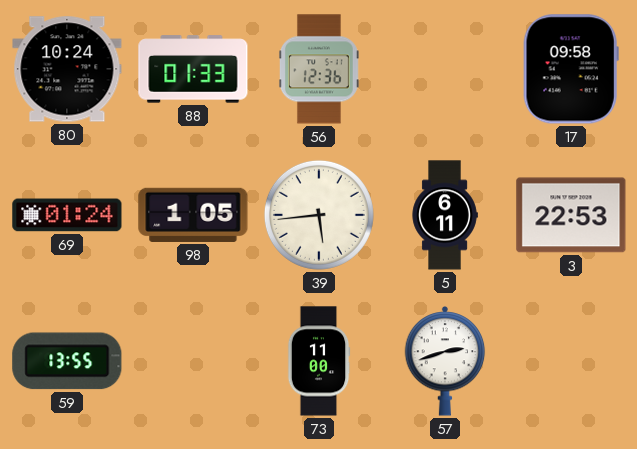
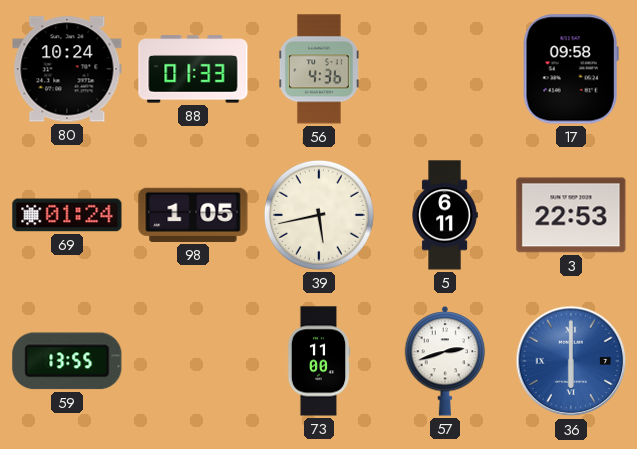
56: 12:36 -> 4:36 (319, 69)
39: 5:44 -> 5:43 (319, 215)
36: none -> 6:00 (571, 361)
